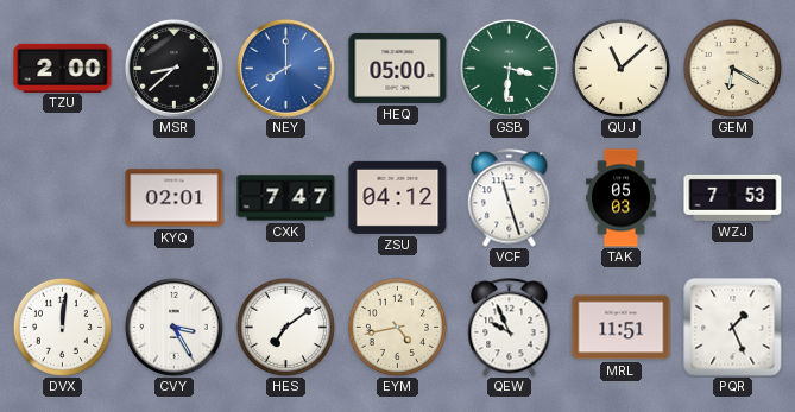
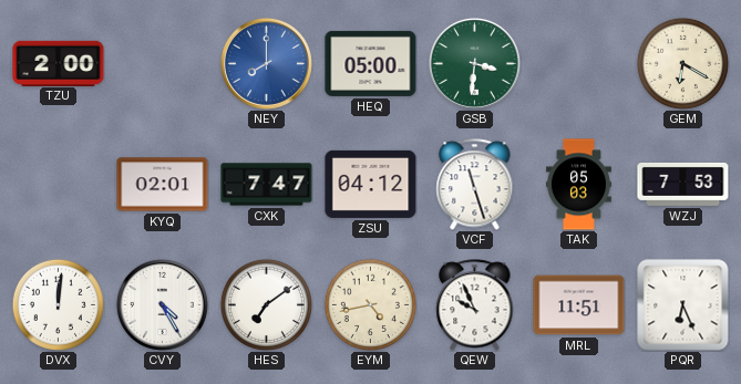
MSR: 8:38 -> none (173, 68)
QUJ: 11:08 -> none (620, 68)
CVY: 3:25 -> 4:25 (162, 304)
PQR: 1:26 -> 6:26 (683, 305)
